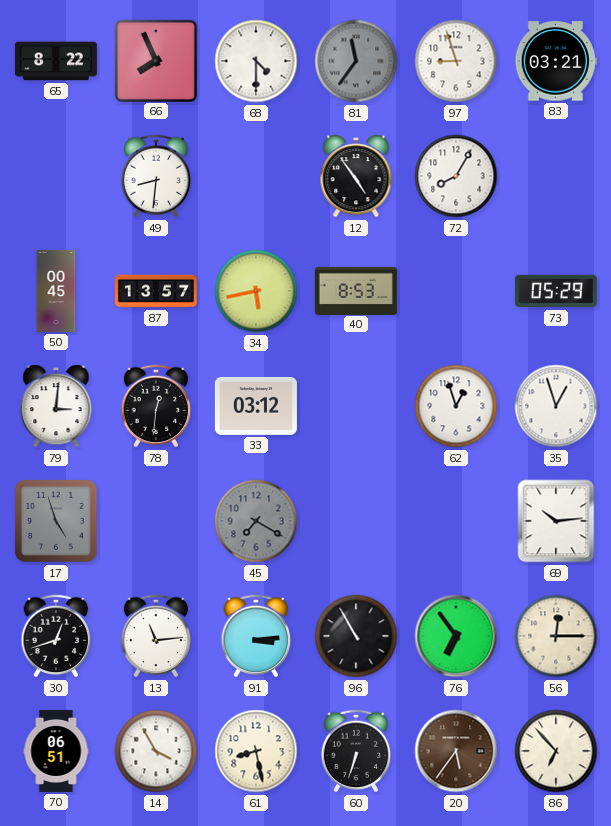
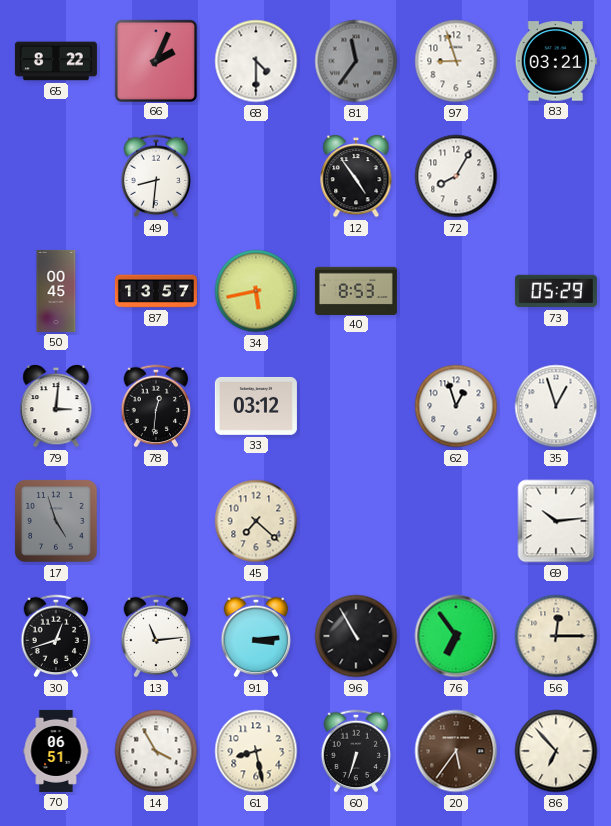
66: 7:56 -> 2:04 (155, 60)
45: 7:20 -> 7:22 (256, 521)
45 dial: grey -> cream (256, 521)
